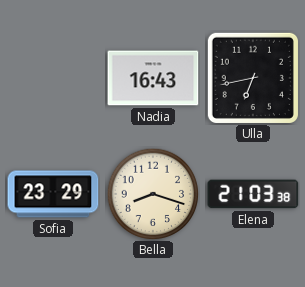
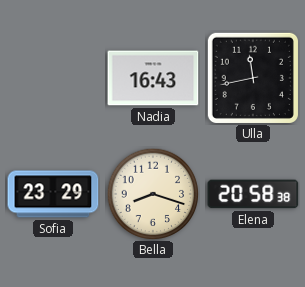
Ulla: 6:43 -> 11:43 (253, 78)
Elena: 21:03 -> 20:58 (253, 194)
